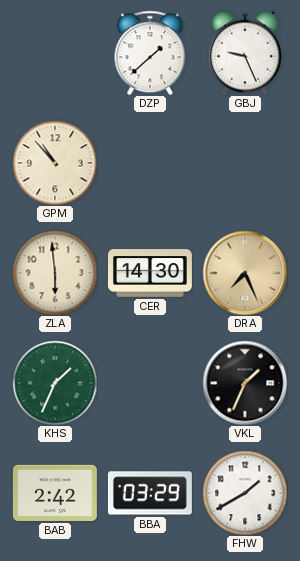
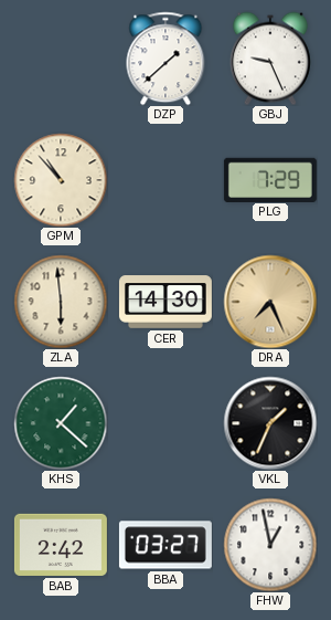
PLG: none -> 7:29 (270, 179)
KHS: 1:34 -> 1:22 (61, 423)
BBA: 03:29 -> 03:27 (165, 545)
FHW: 1:40 -> 12:58 (270, 545)
